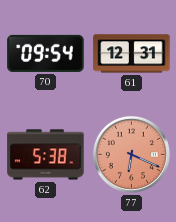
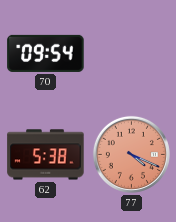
61: 12:31 -> none (132, 54)
77: 6:19 -> 4:19 (131, 154)
